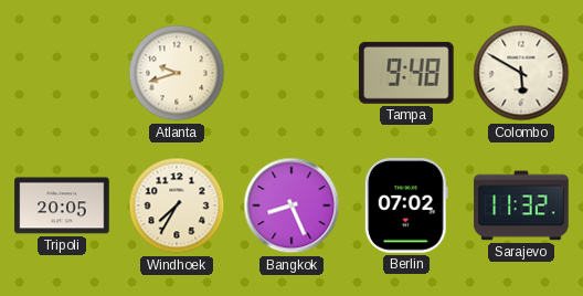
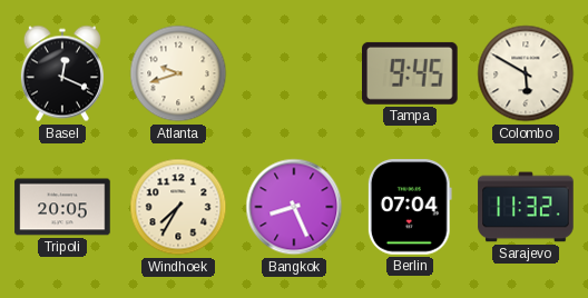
Basel: none -> 12:19 (62, 73)
Tampa: 9:48 -> 9:45 (411, 73)
Berlin: 07:02 -> 07:04 (410, 207)
